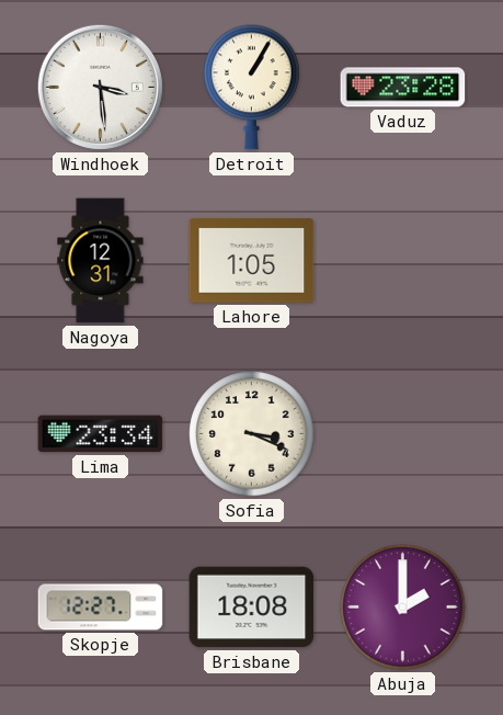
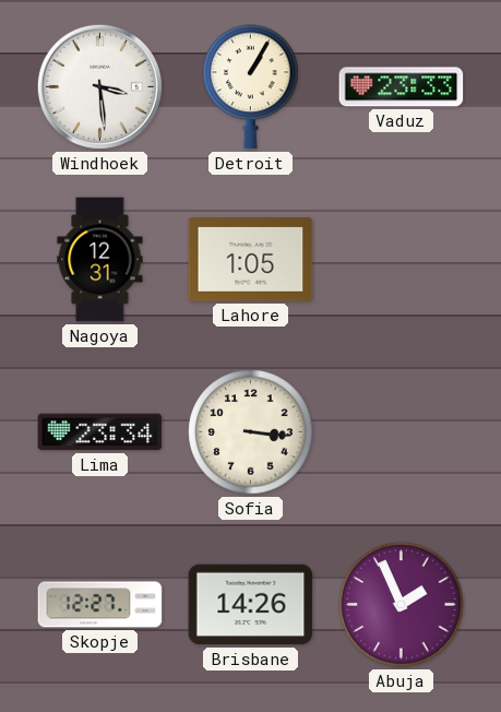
Vaduz: 23:28 -> 23:33 (402, 87)
Sofia: 3:19 -> 3:16 (251, 432)
Brisbane: 18:08 -> 14:26 (251, 605)
Abuja: 2:00 -> 1:56 (402, 605)
